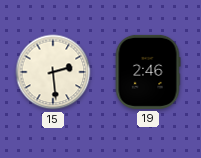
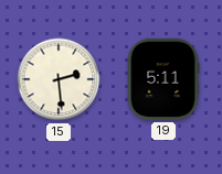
19: 2:46 -> 5:11 (163, 79)
